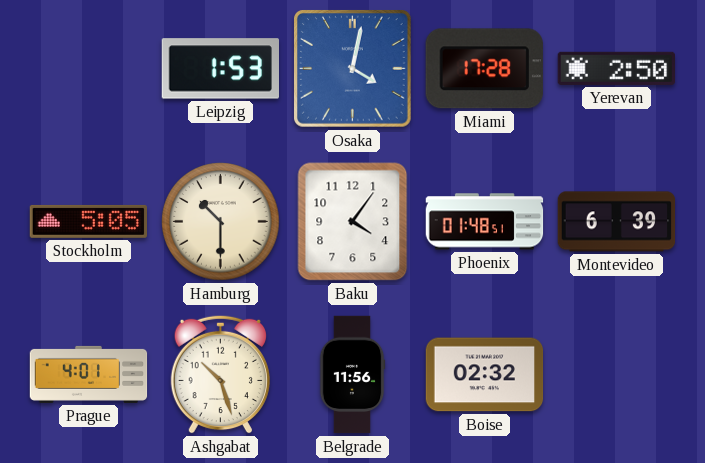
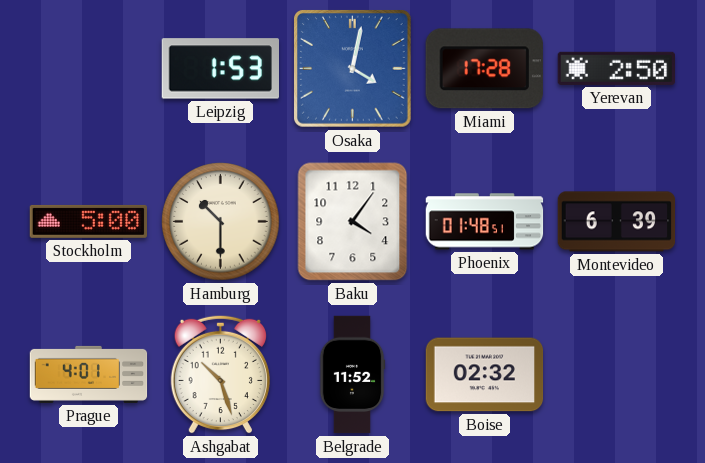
Stockholm: 5:05 -> 5:00 (88, 221)
Belgrade: 11:56 -> 11:52 (352, 375)
